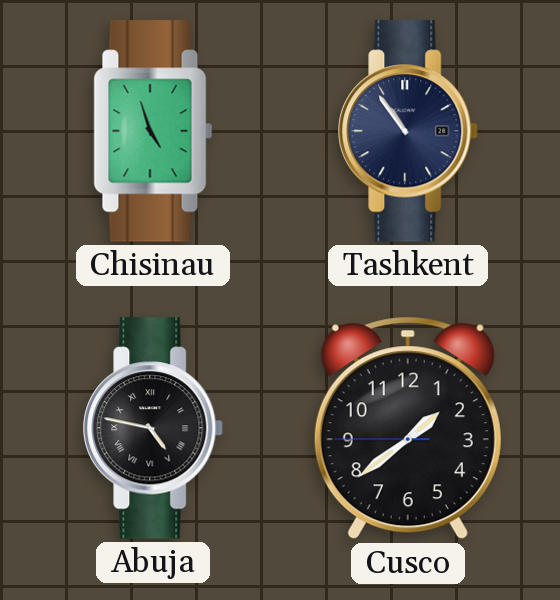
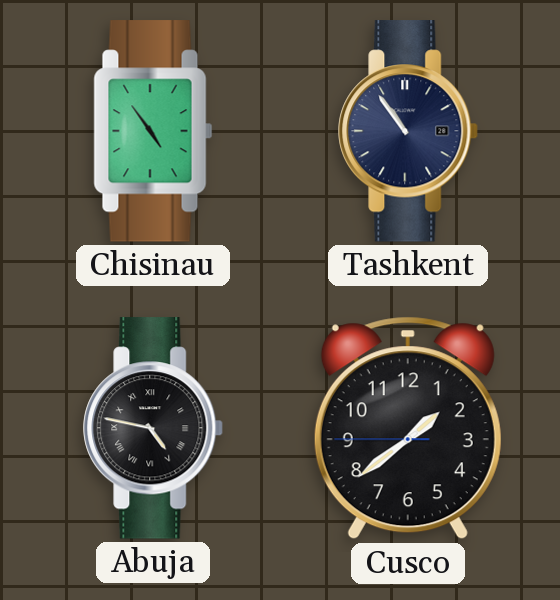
Chisinau: 4:57 -> 4:54 (153, 131)
